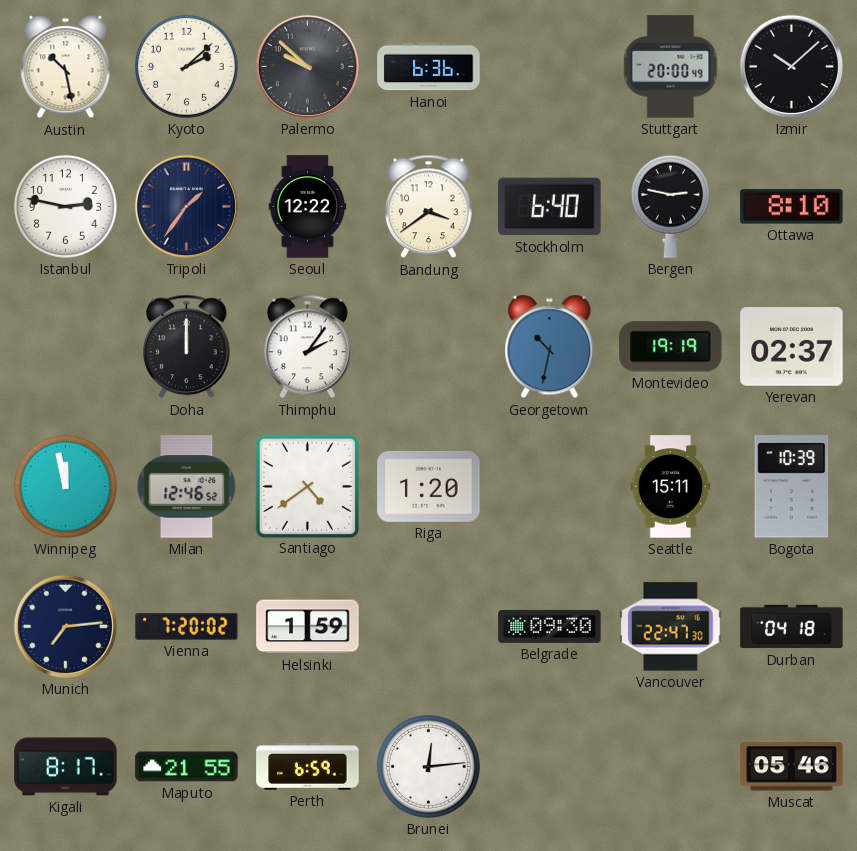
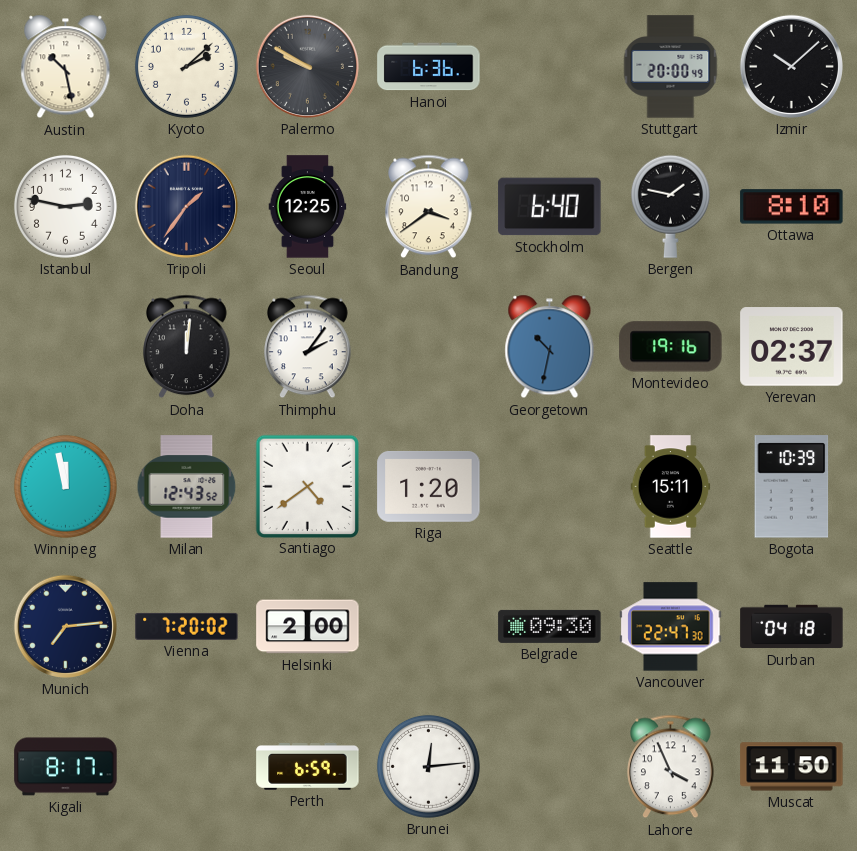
Palermo: 9:52 -> 9:50 (307, 66)
Seoul: 12:22 -> 12:25 (308, 207)
Bergen: 2:47 -> 1:47 (670, 206)
Doha: 12:00 -> 12:01 (187, 347)
Montevideo: 19:19 -> 19:16 (671, 347)
Milan: 12:46 -> 12:43 (187, 487)
Helsinki: 1:59 -> 2:00 (308, 627)
Maputo: 21:55 -> none (187, 767)
Lahore: none -> 3:56 (671, 767)
Muscat: 05:46 -> 11:50 (792, 767)
